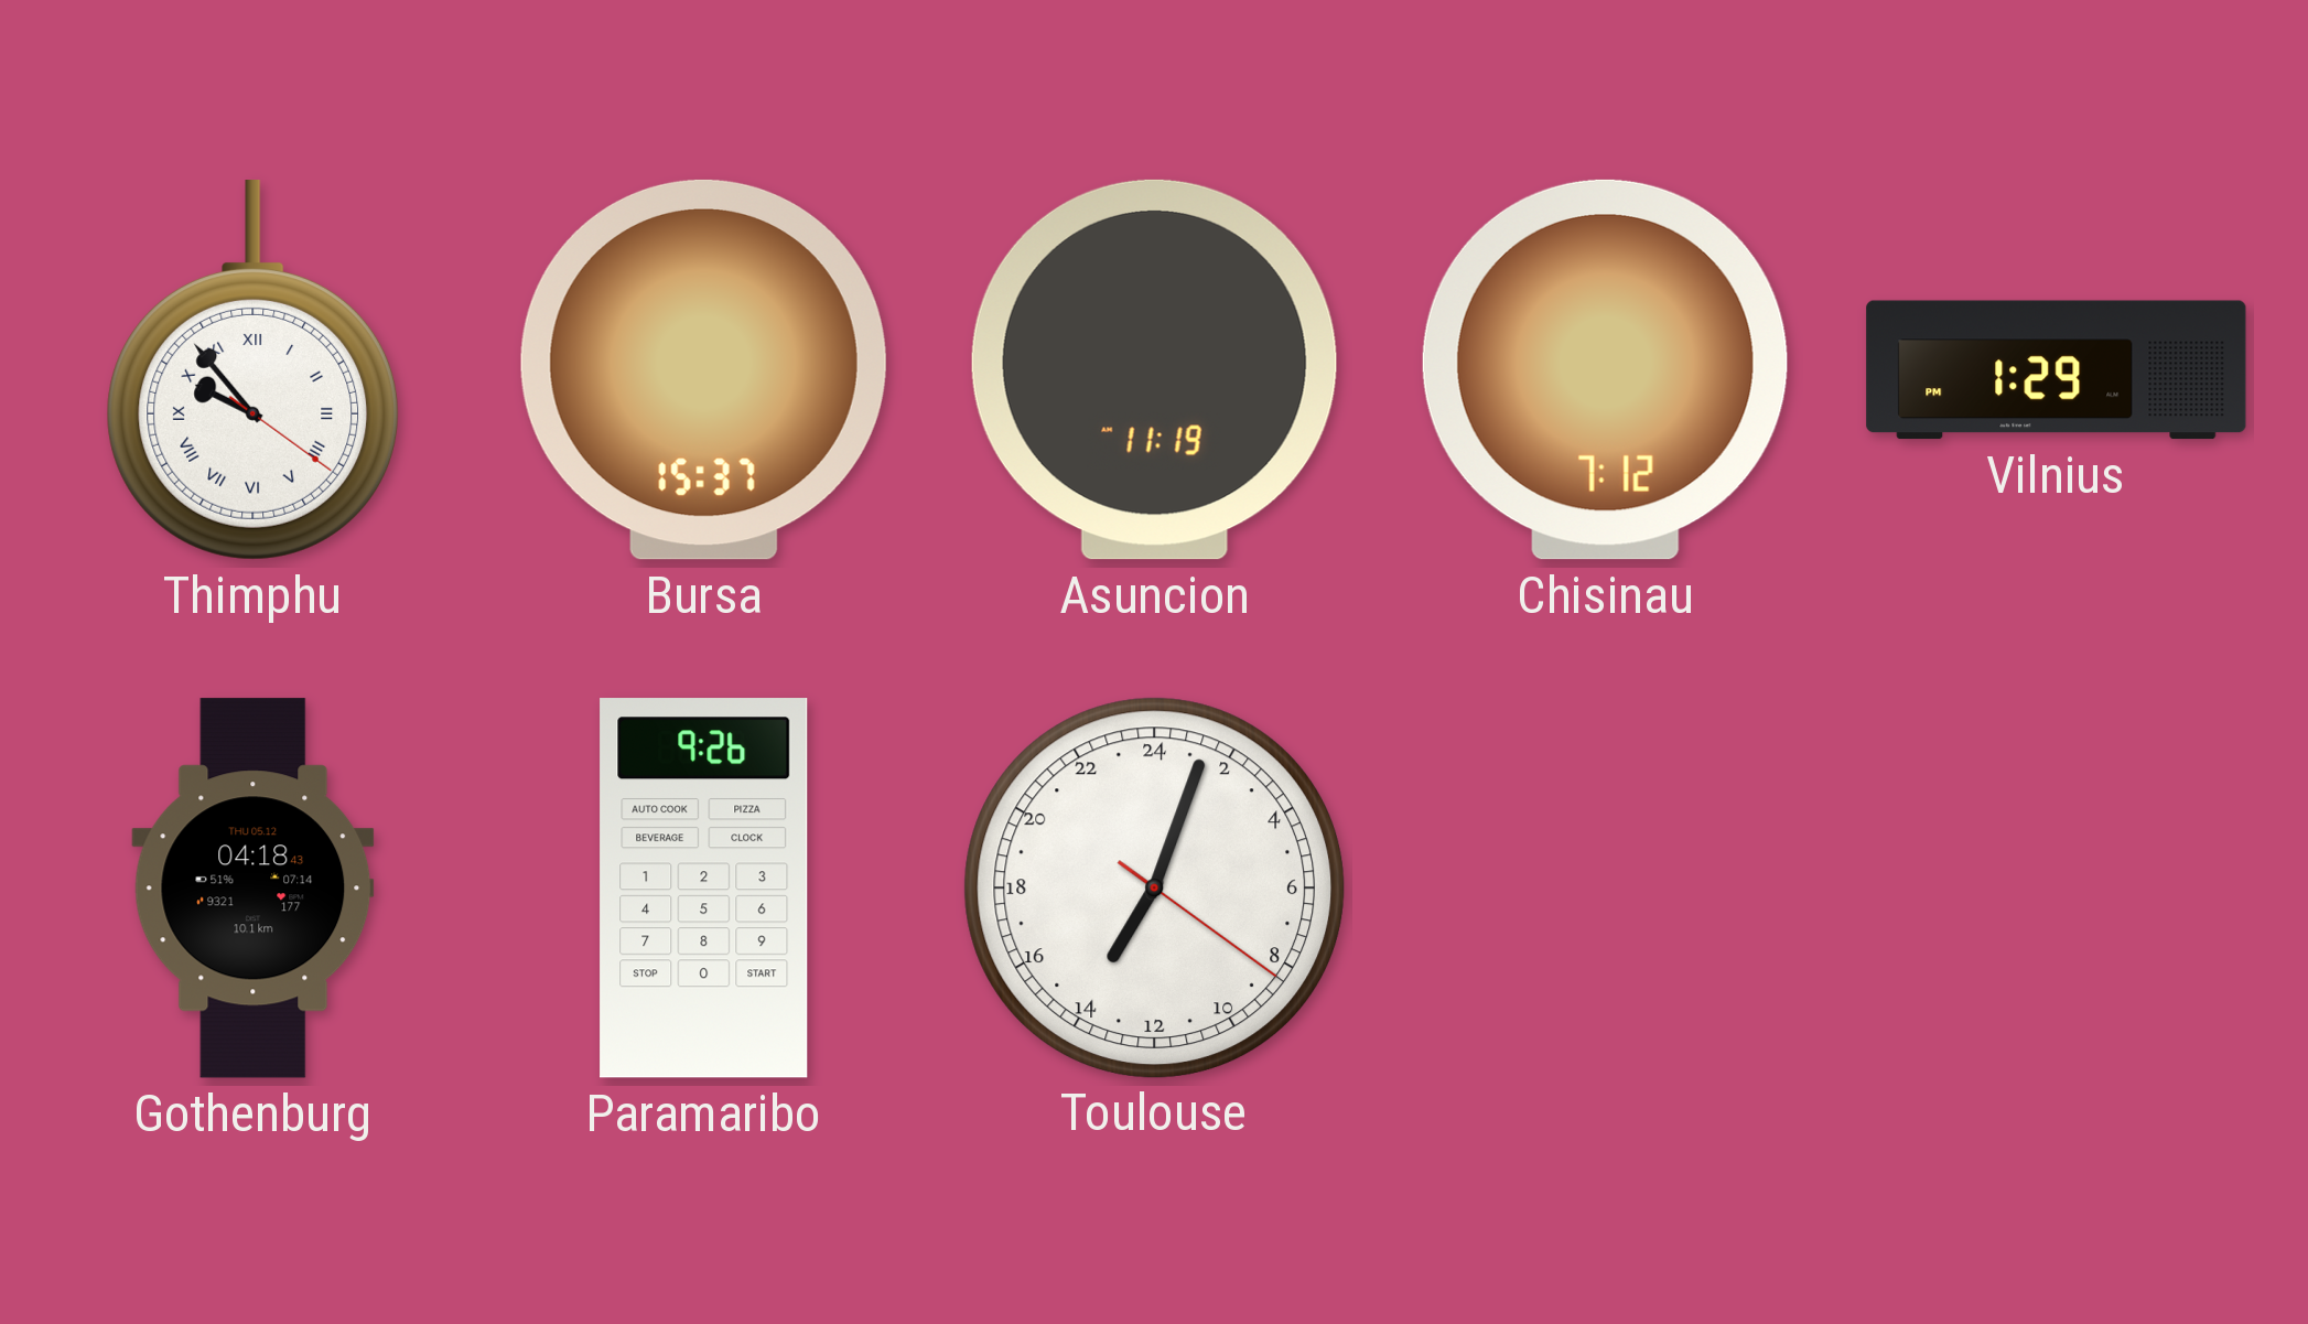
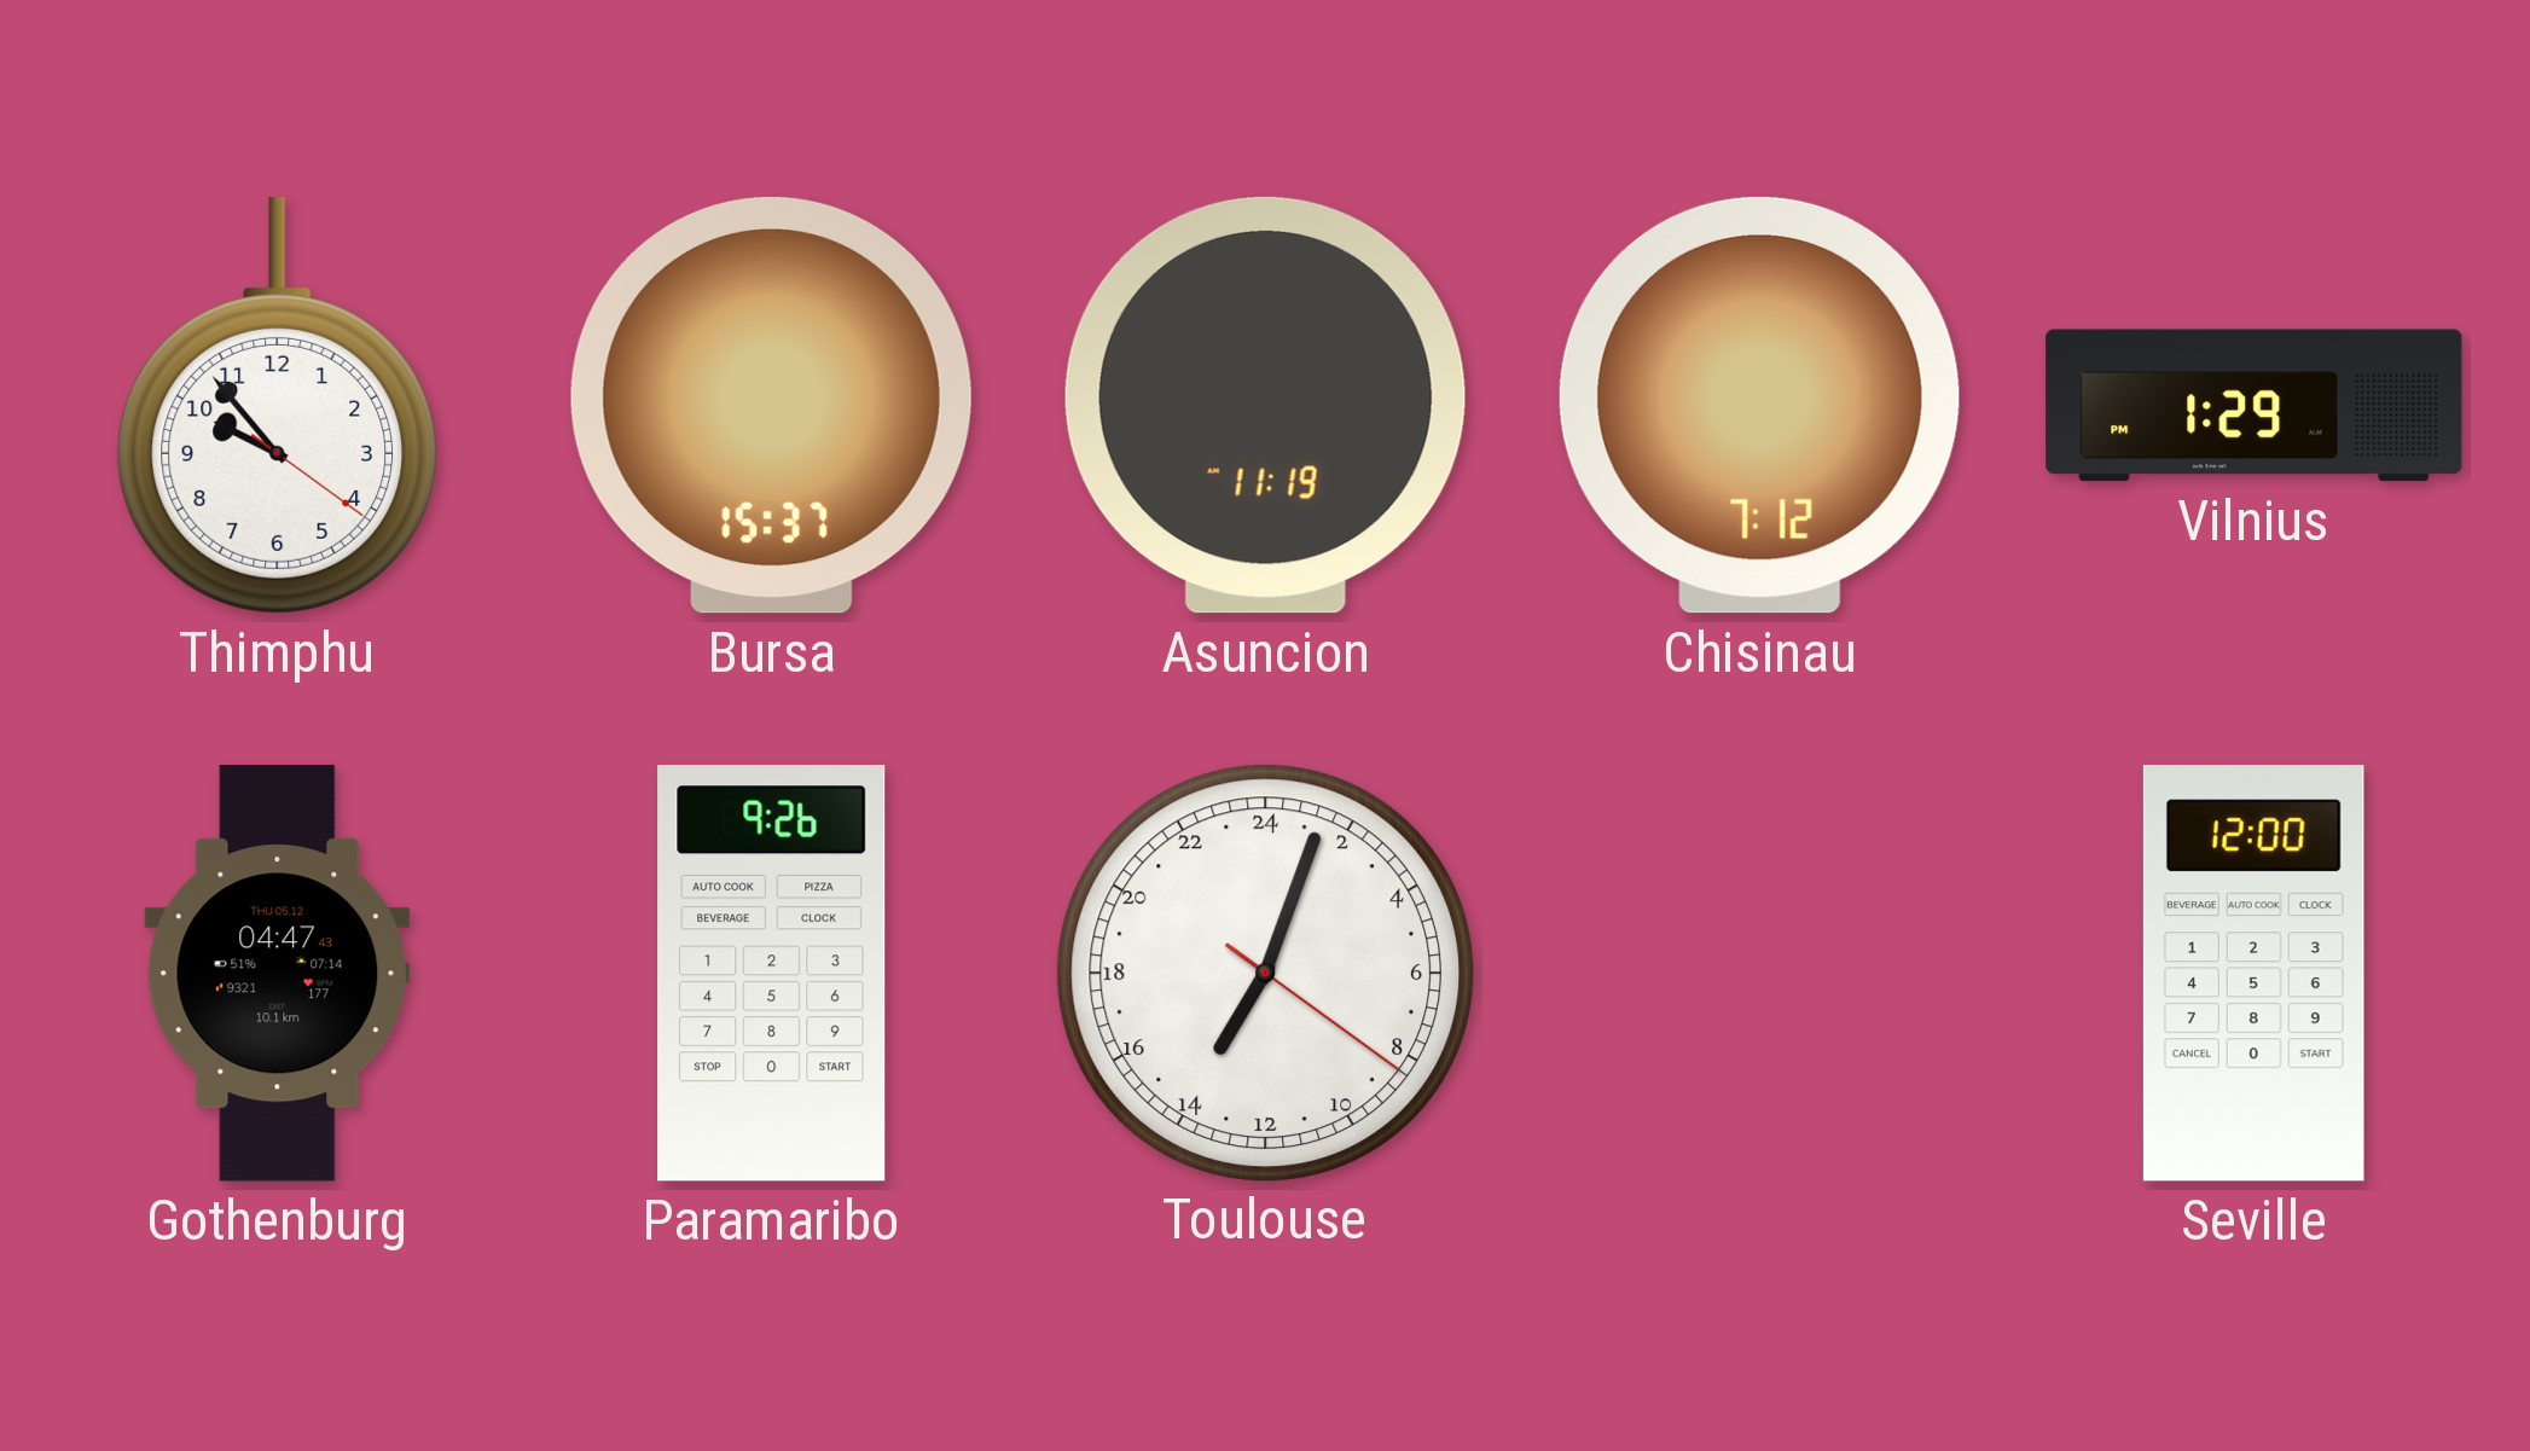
Thimphu numerals: Roman -> Arabic (278, 406)
Gothenburg: 04:18 -> 04:47 (278, 974)
Seville: none -> 12:00 (2253, 974)
